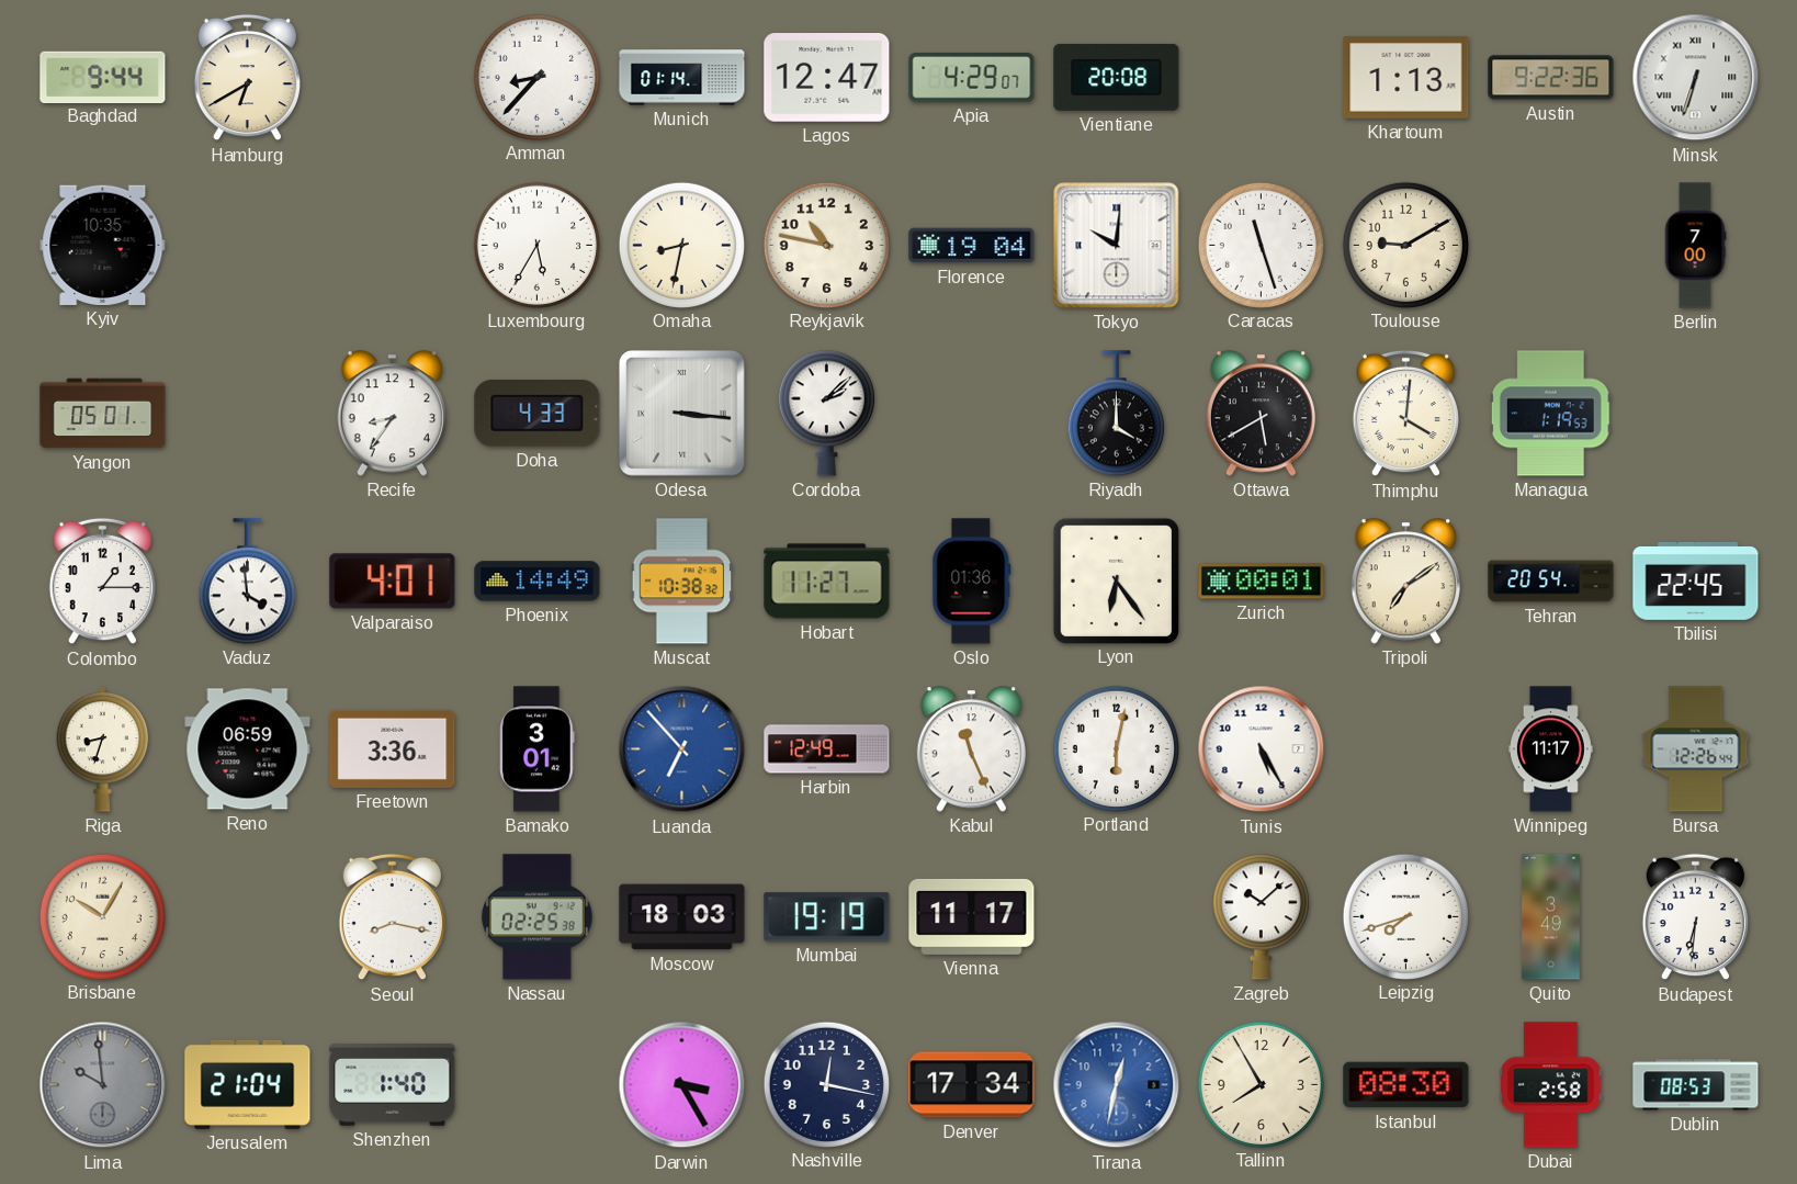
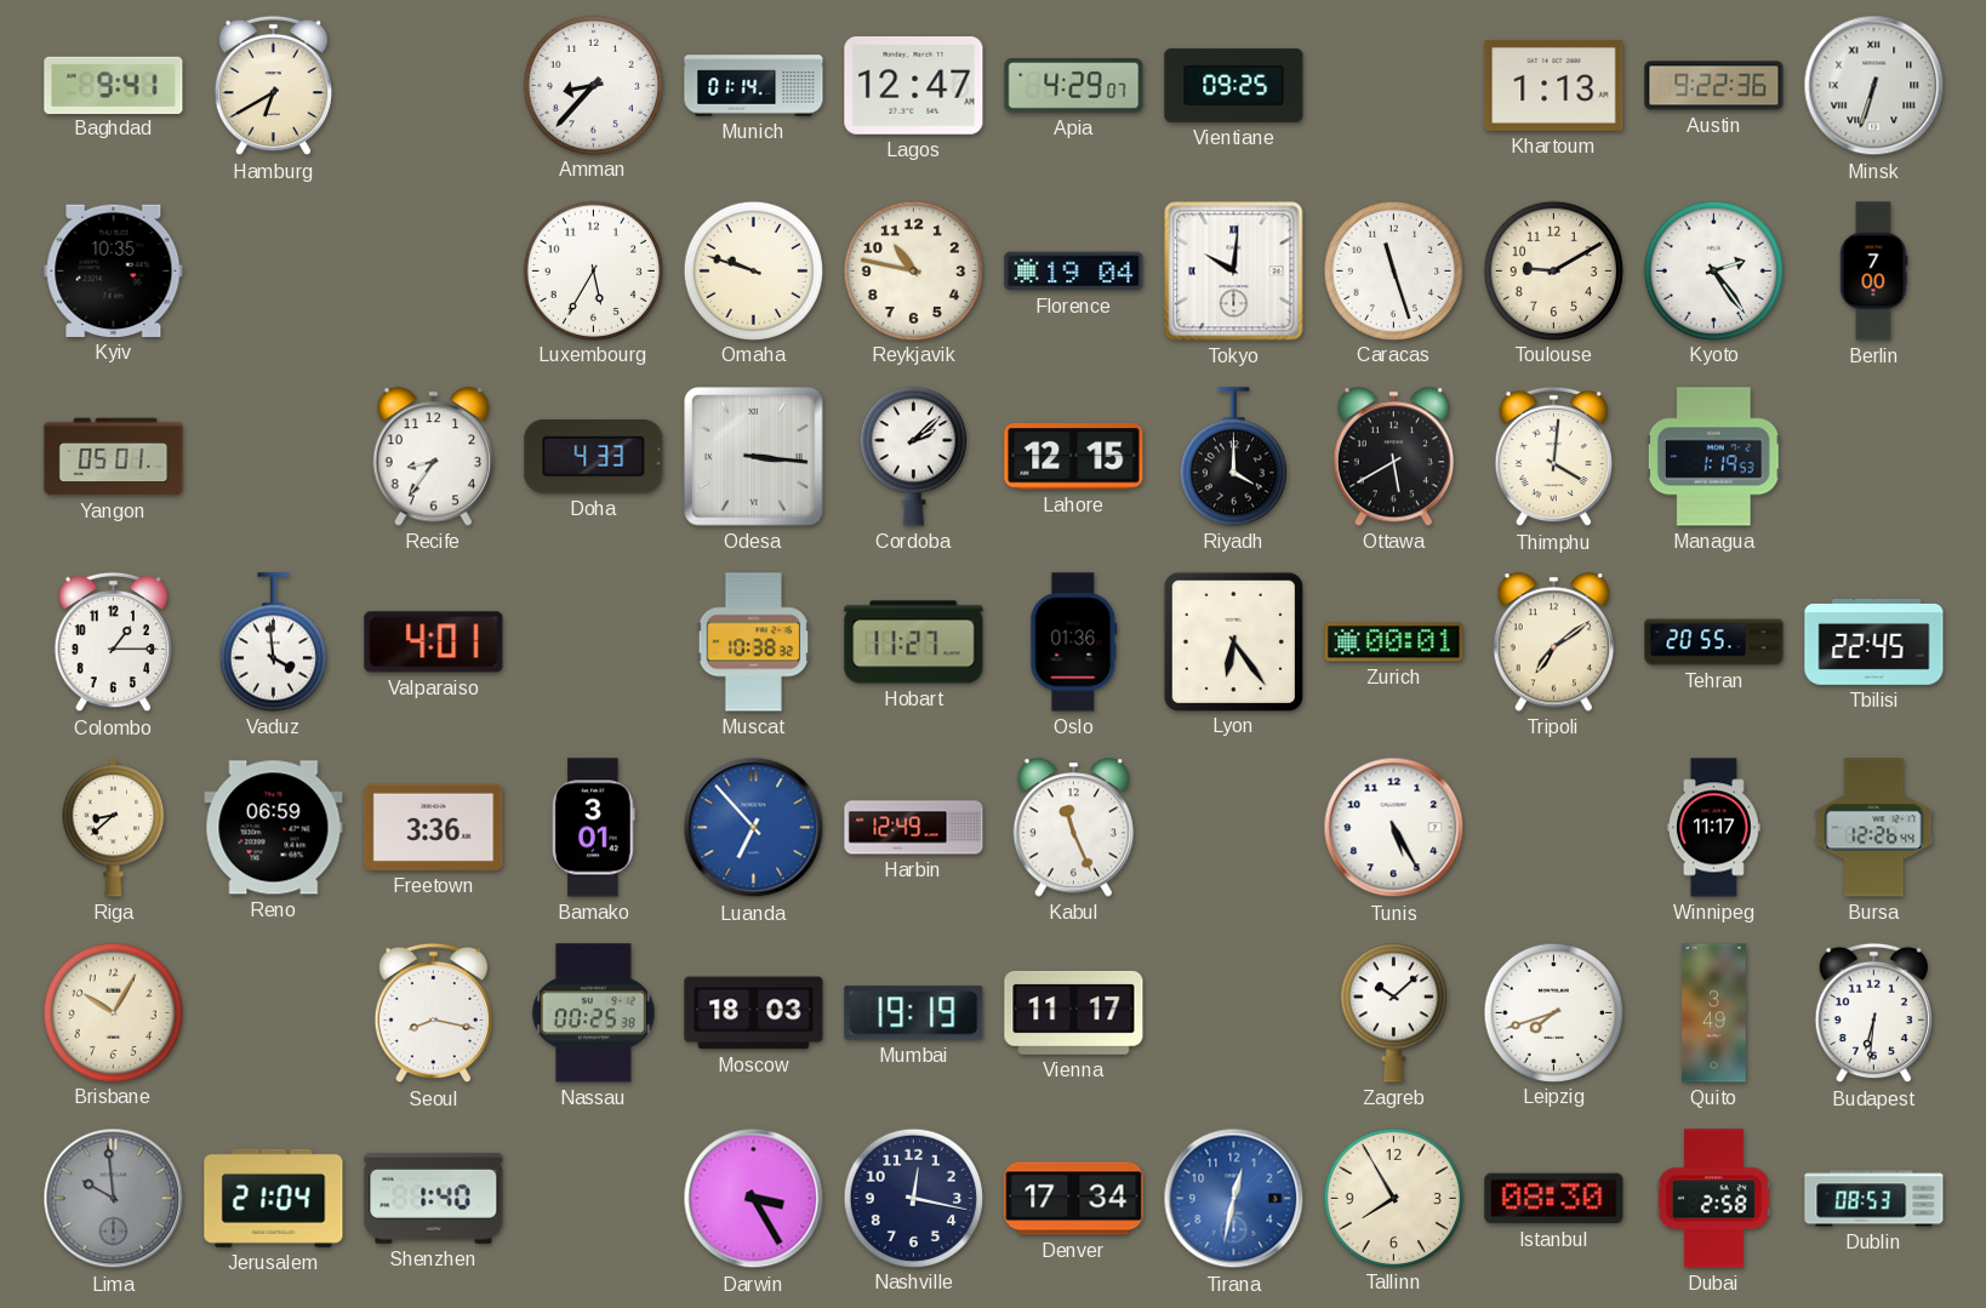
Baghdad: 9:44 -> 9:41 (114, 85)
Vientiane: 20:08 -> 09:25 (1234, 85)
Omaha: 8:32 -> 9:48 (753, 270)
Kyoto: none -> 2:24 (1713, 270)
Lahore: none -> 12:15 (1074, 457)
Phoenix: 14:49 -> none (538, 582)
Tehran: 20:54 -> 20:55 (1714, 642)
Riga: 8:33 -> 8:38 (114, 827)
Portland: 6:02 -> none (1116, 748)
Nassau: 02:25 -> 00:25 (594, 1013)
